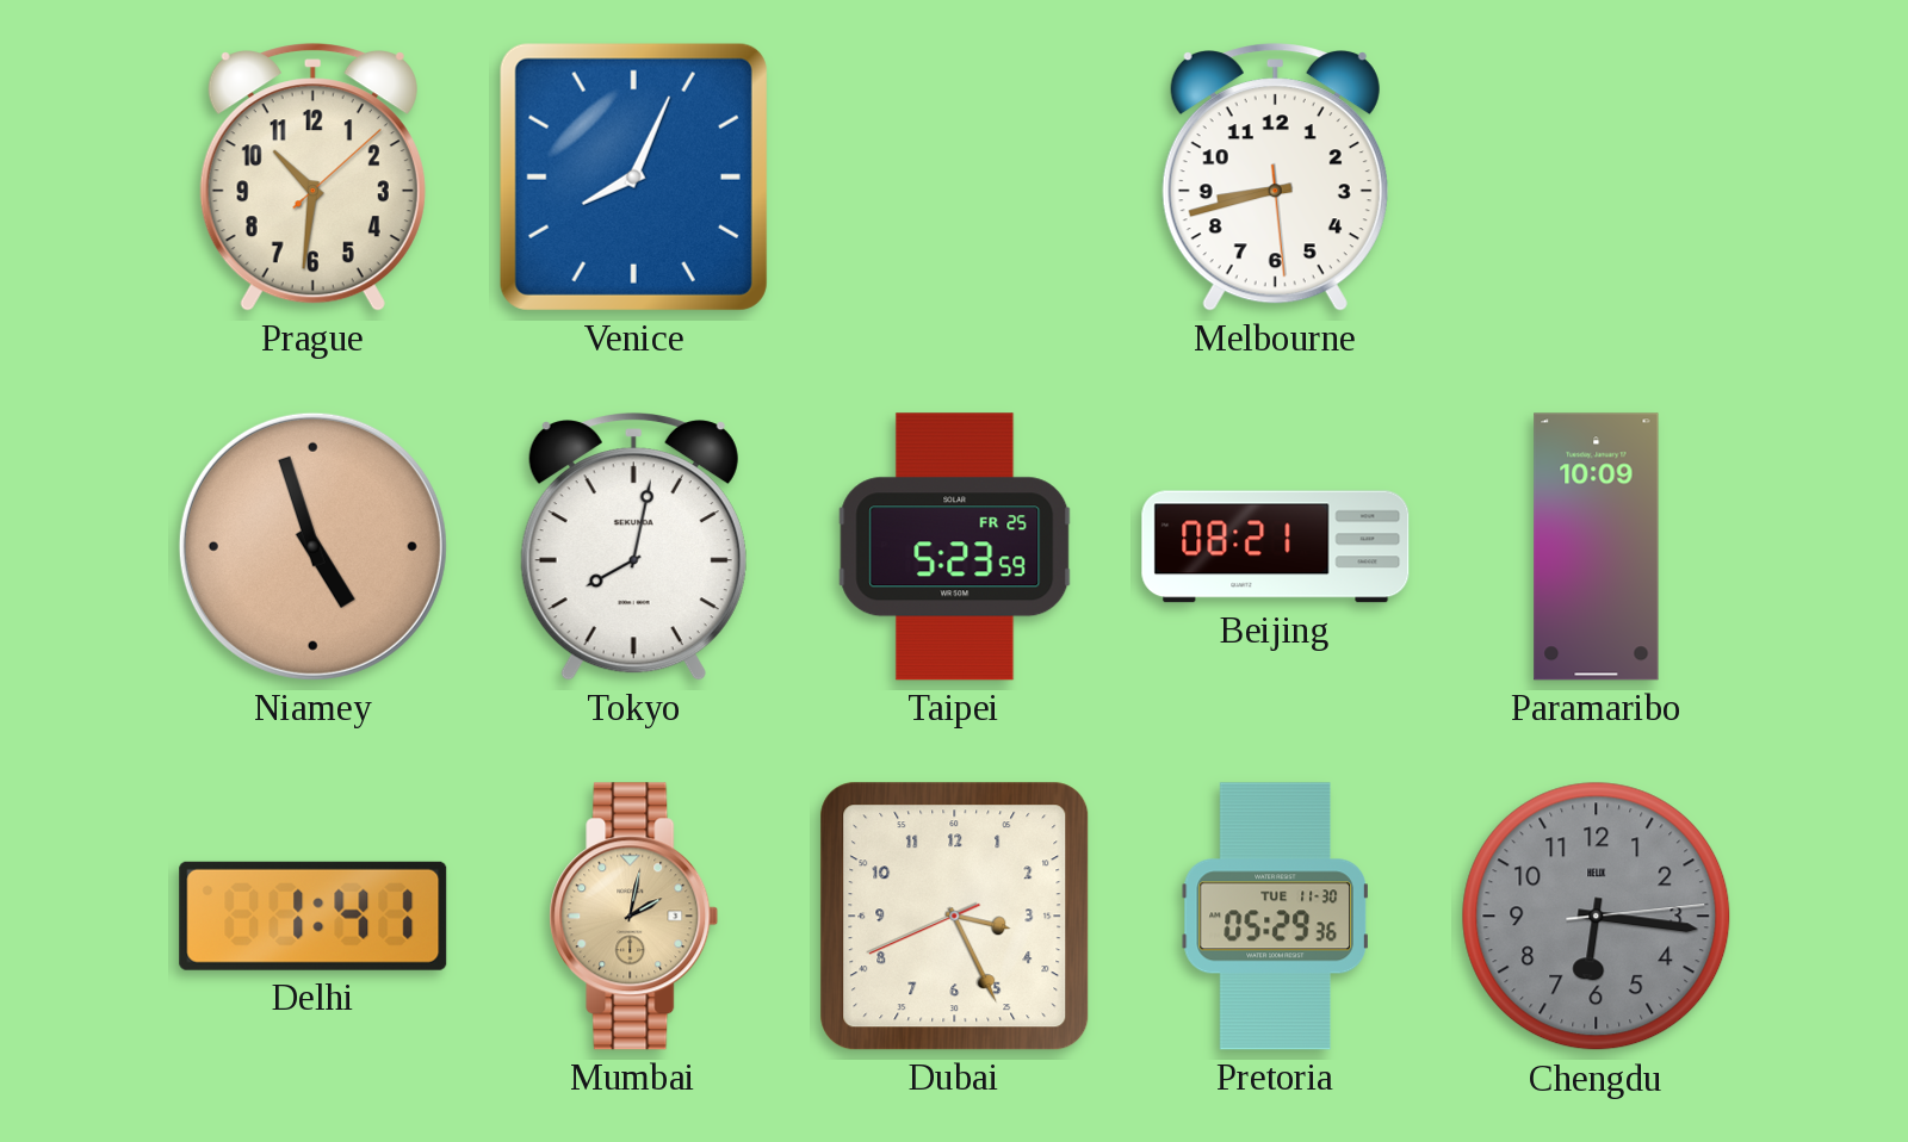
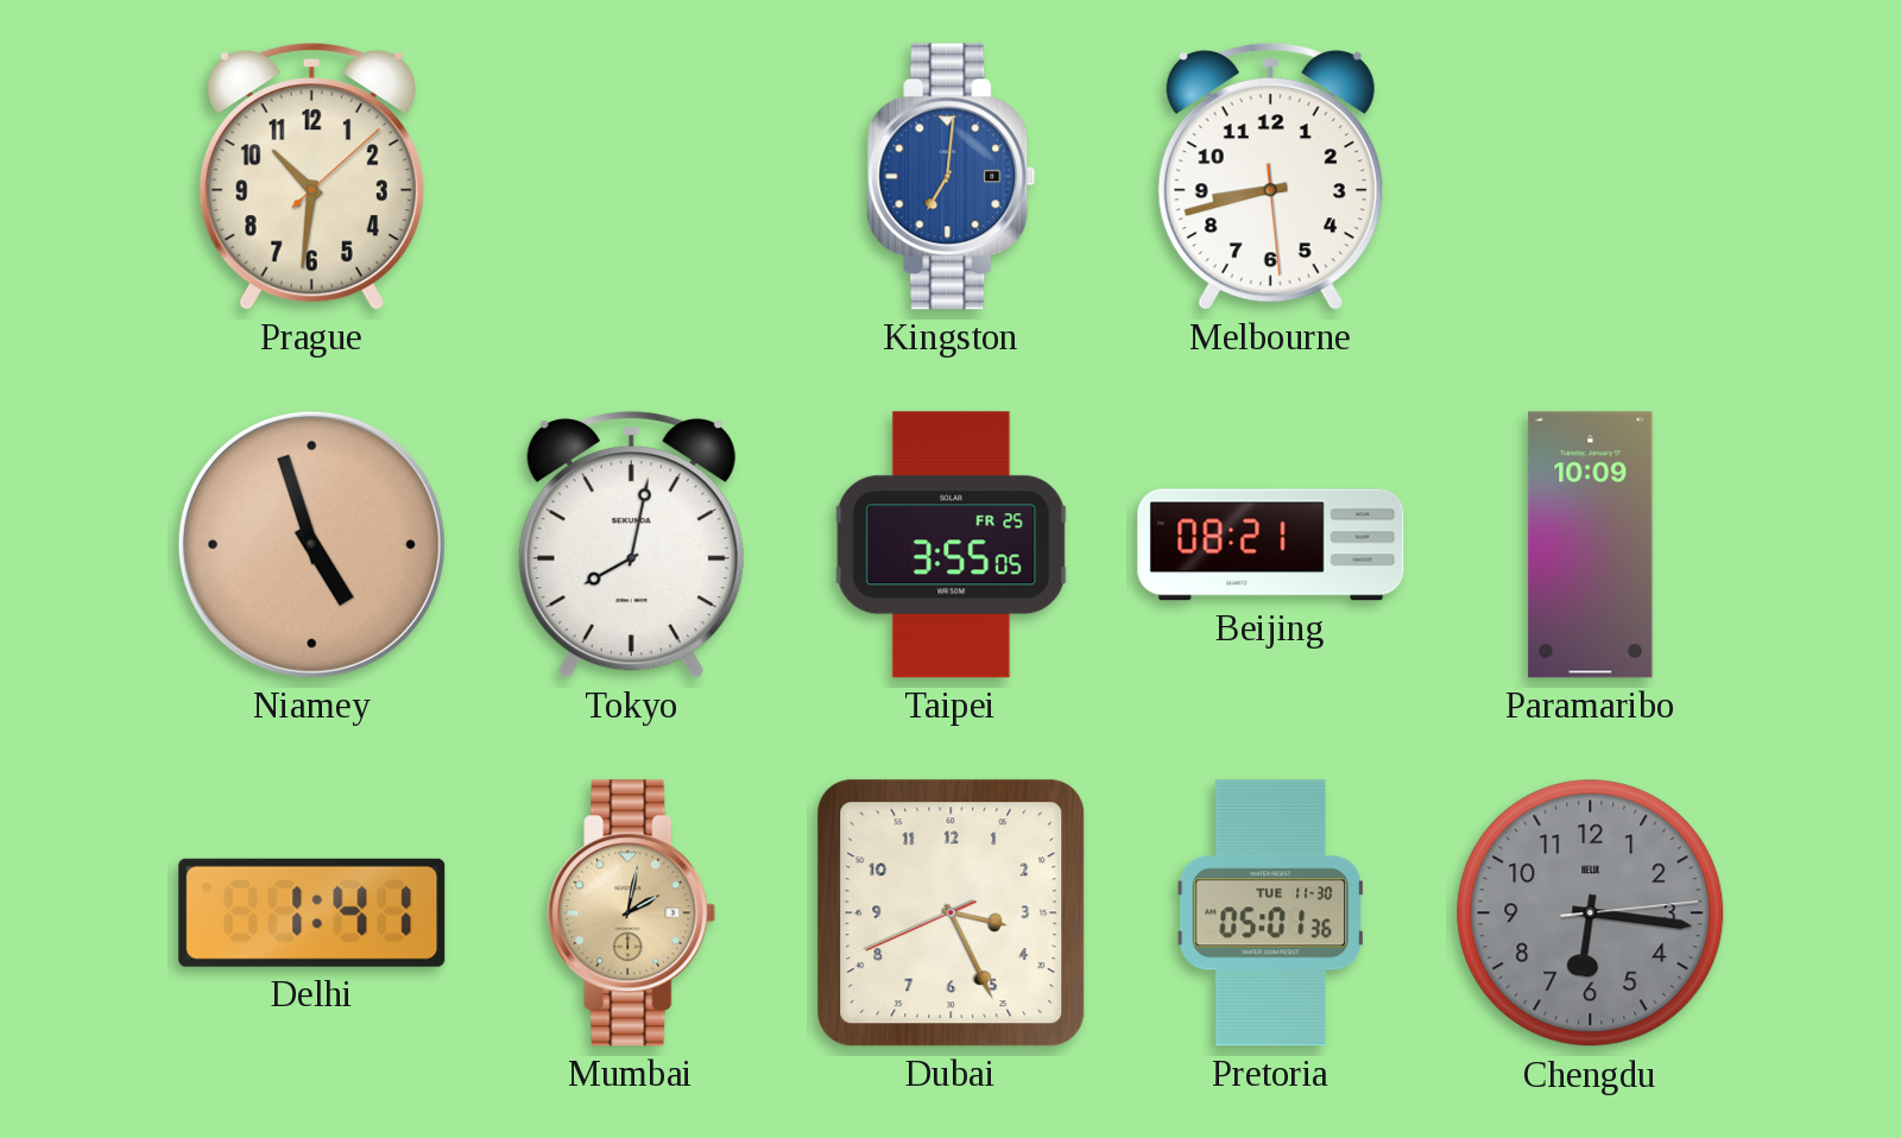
Venice: 8:04 -> none (633, 176)
Kingston: none -> 7:01 (952, 177)
Taipei: 5:23 -> 3:55 (952, 545)
Pretoria: 05:29 -> 05:01 (1270, 913)
